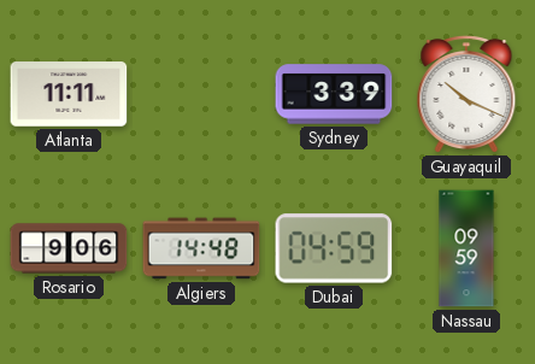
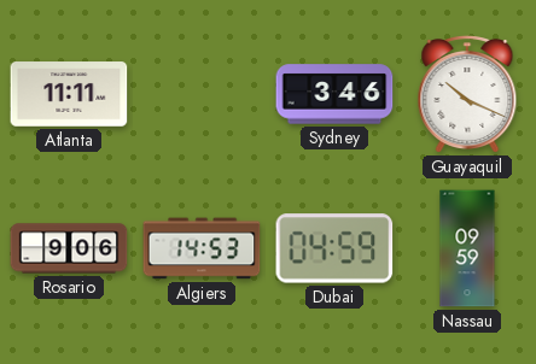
Sydney: 3:39 -> 3:46 (334, 94)
Algiers: 14:48 -> 14:53 (202, 248)
